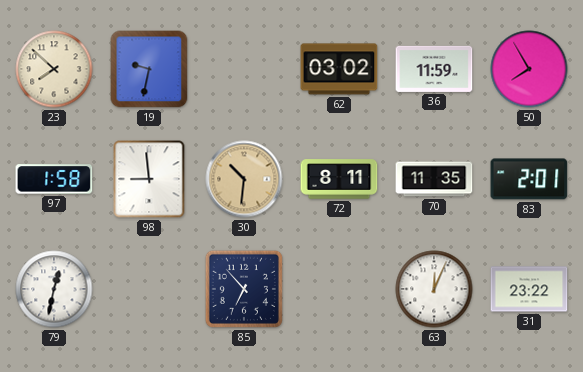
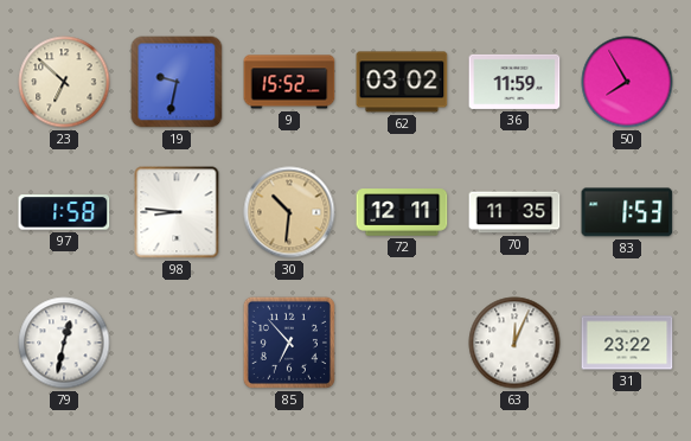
23: 7:52 -> 6:52 (64, 82)
9: none -> 15:52 (289, 82)
98: 8:59 -> 8:46 (177, 212)
72: 8:11 -> 12:11 (402, 212)
83: 2:01 -> 1:53 (627, 212)
